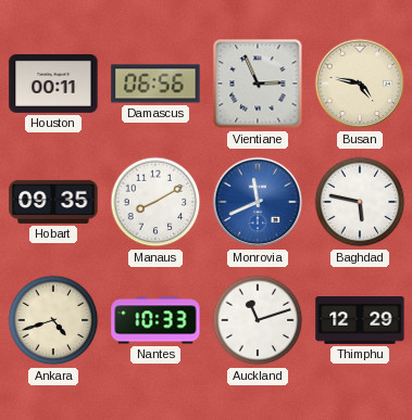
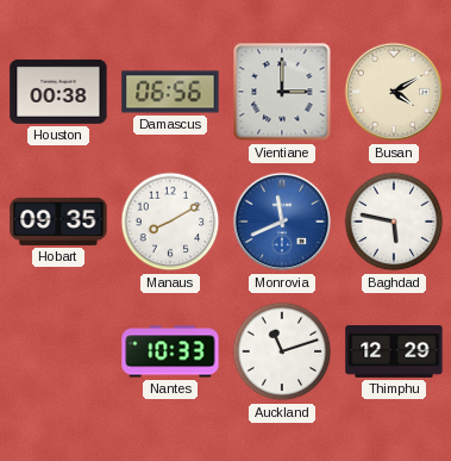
Houston: 00:11 -> 00:38 (58, 92)
Vientiane: 2:56 -> 3:00 (282, 92)
Busan: 4:47 -> 4:10 (394, 92)
Ankara: 4:42 -> none (53, 320)
